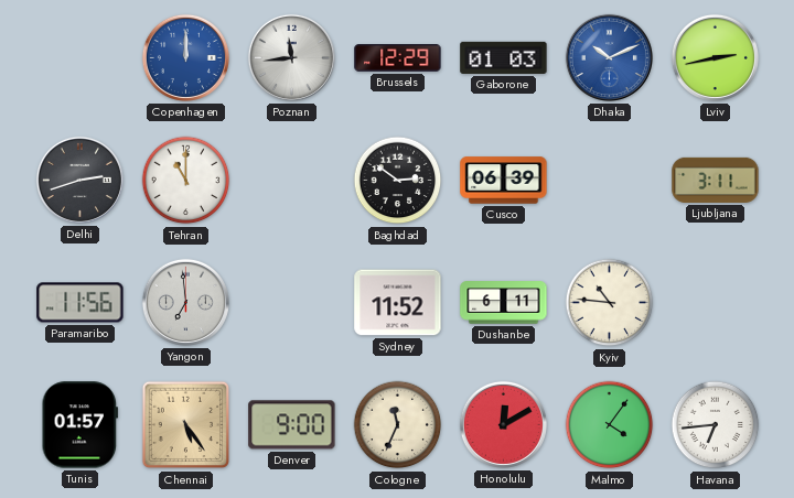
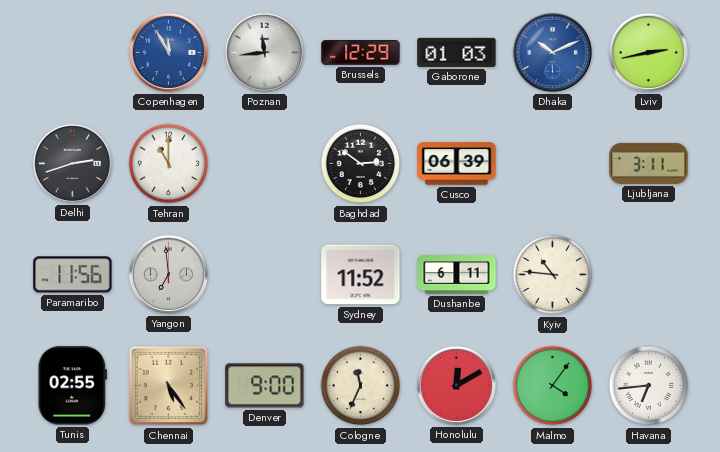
Copenhagen: 12:00 -> 11:55 (168, 52)
Tunis: 01:57 -> 02:55 (73, 386)
